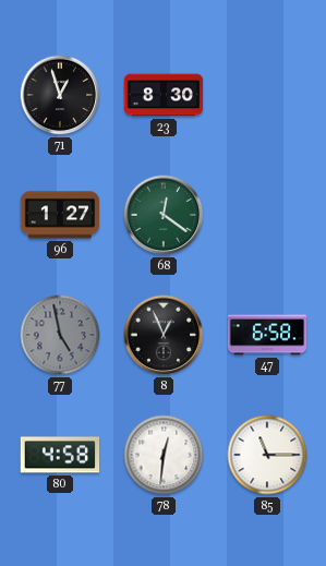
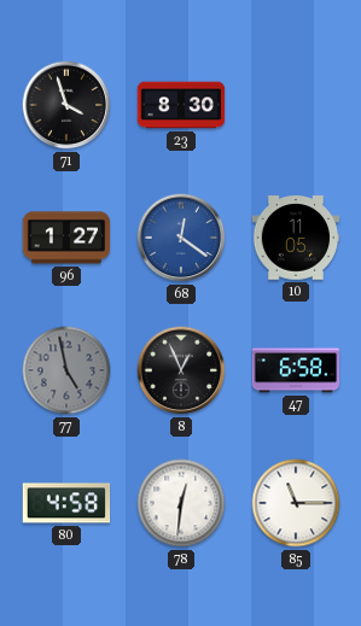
71: 12:57 -> 3:57 (66, 105)
68 dial: green -> blue (181, 238)
10: none -> 11:05 (296, 238)
